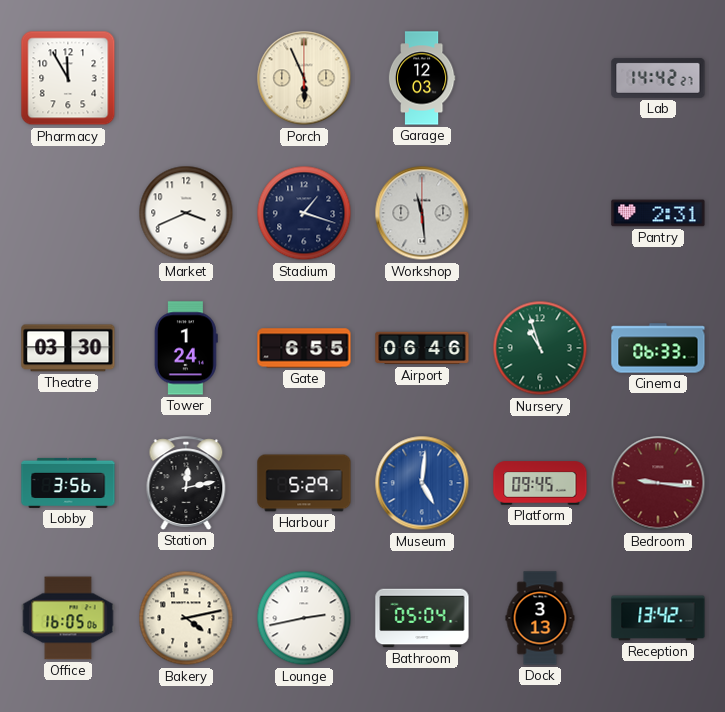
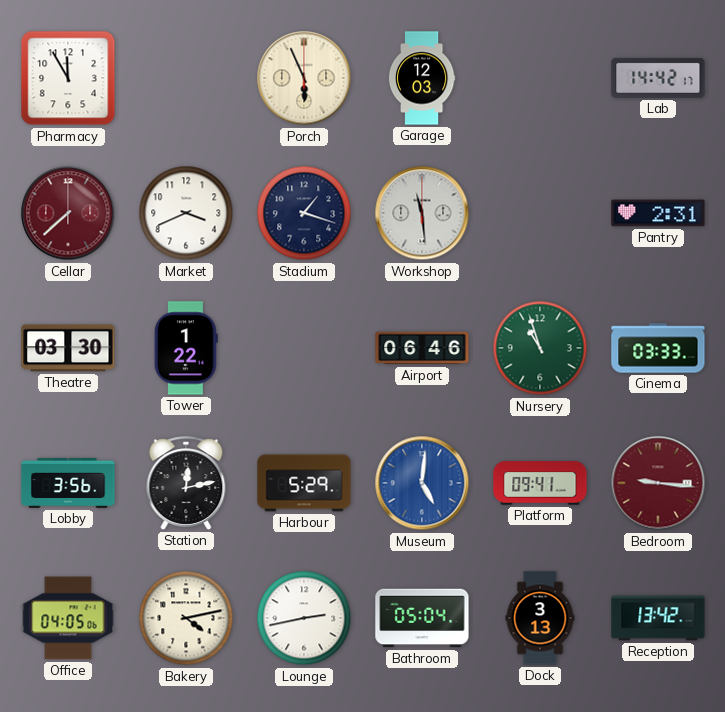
Lab: 14:42:27 -> 14:42:17 (658, 78)
Cellar: none -> 7:38 (68, 213)
Tower: 1:24 -> 1:22 (186, 348)
Gate: 6:55 -> none (304, 348)
Cinema: 06:33 -> 03:33 (658, 348)
Platform: 09:45 -> 09:41 (540, 483)
Office: 16:05 -> 04:05 (68, 618)
